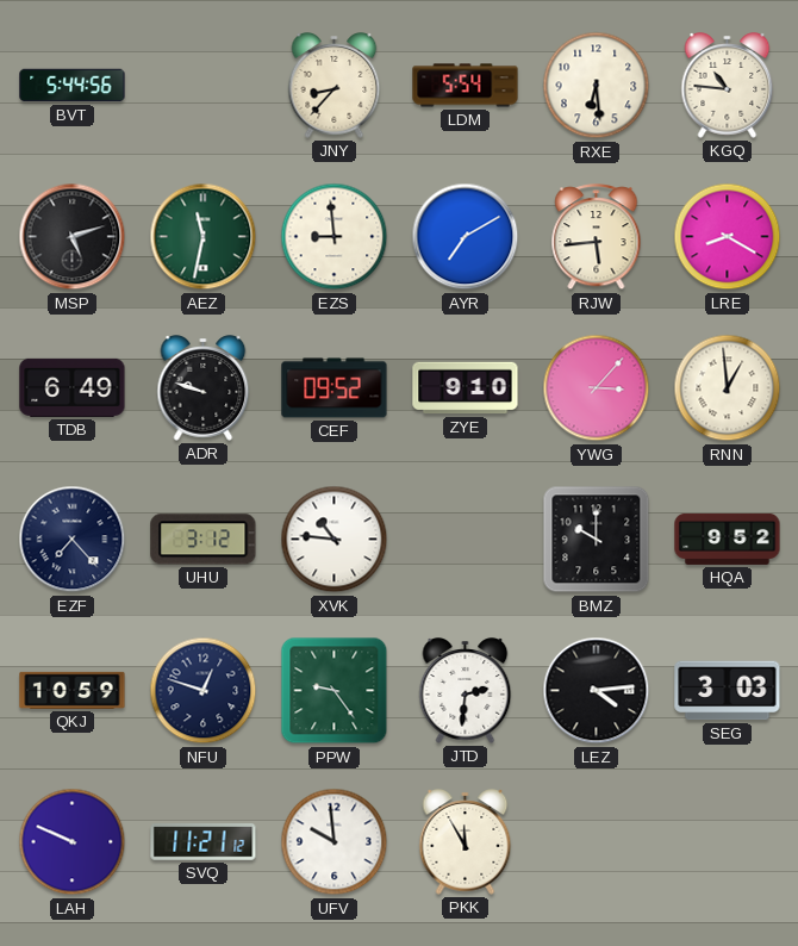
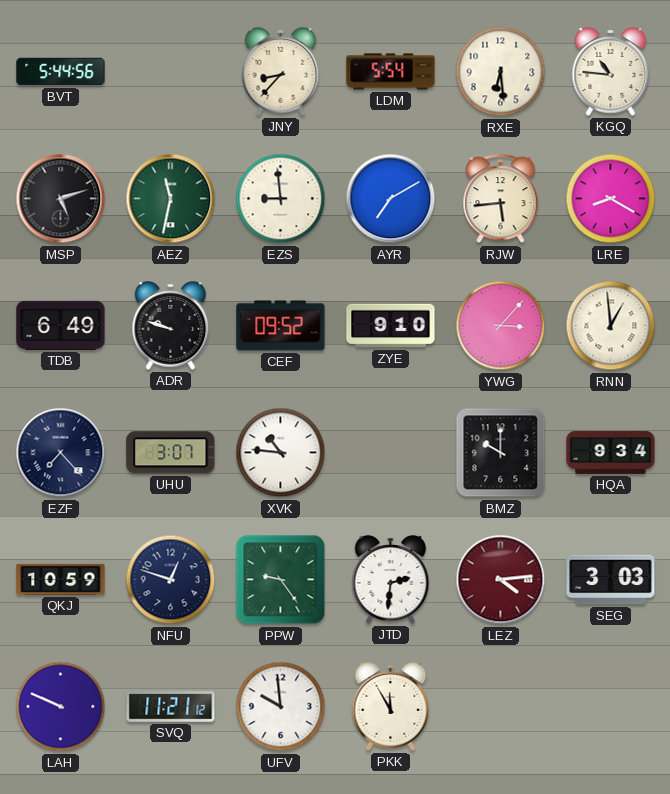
UHU: 3:12 -> 3:07 (171, 453)
HQA: 9:52 -> 9:34 (611, 452)
LEZ dial: black -> burgundy (501, 580)
